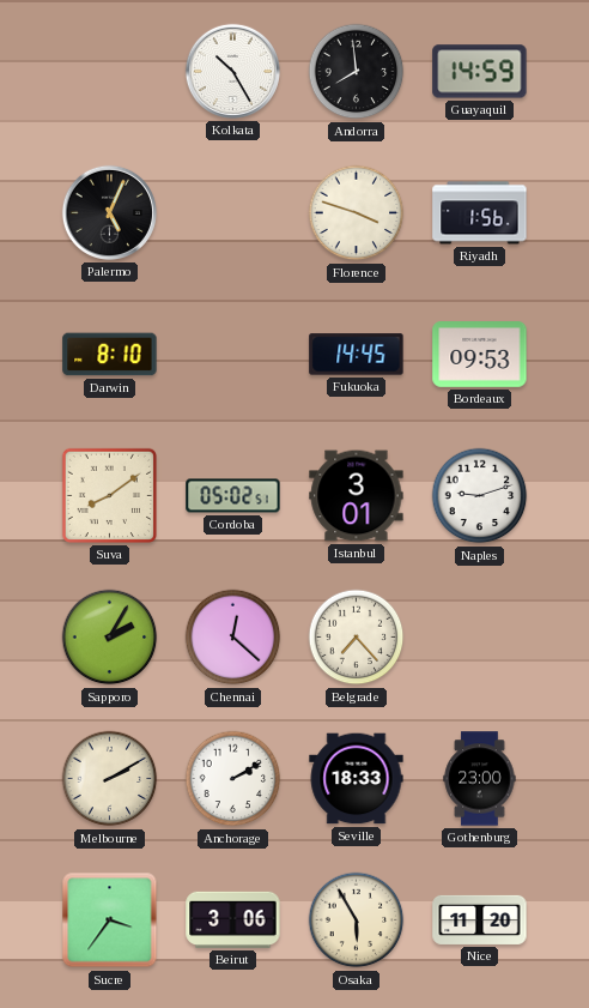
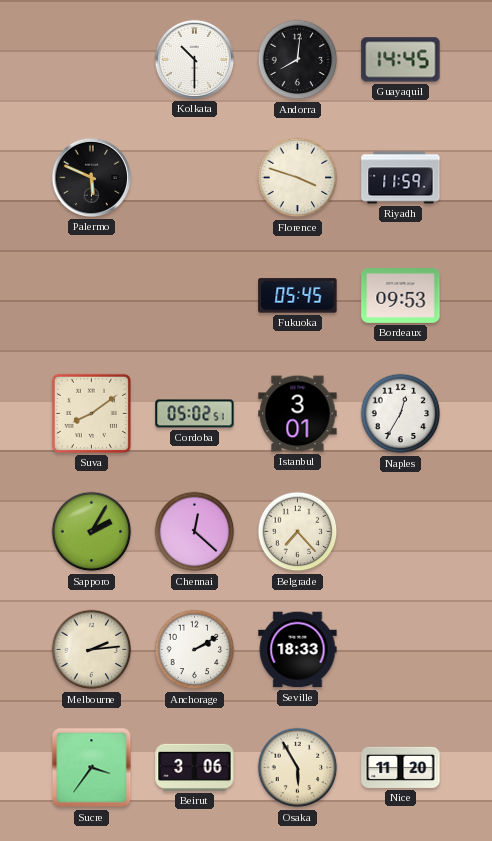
Kolkata: 10:25 -> 10:30 (194, 59)
Andorra: 7:59 -> 8:01 (298, 60)
Guayaquil: 14:59 -> 14:45 (401, 60)
Palermo: 5:04 -> 5:49 (91, 177)
Riyadh: 1:56 -> 11:59 (401, 178)
Darwin: 8:10 -> none (110, 355)
Fukuoka: 14:45 -> 05:45 (298, 296)
Naples: 9:12 -> 12:35 (401, 414)
Melbourne: 2:10 -> 2:14 (92, 650)
Gothenburg: 23:00 -> none (480, 779)
